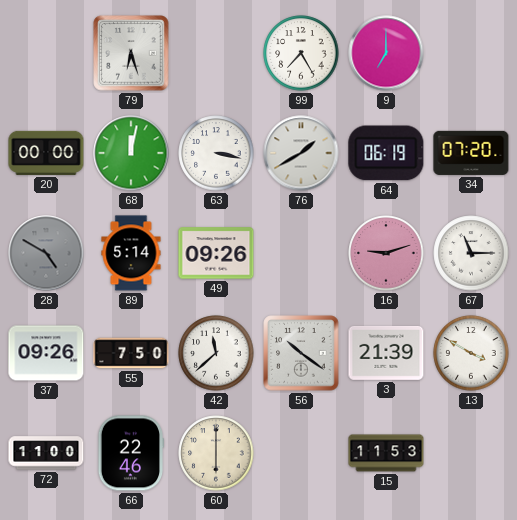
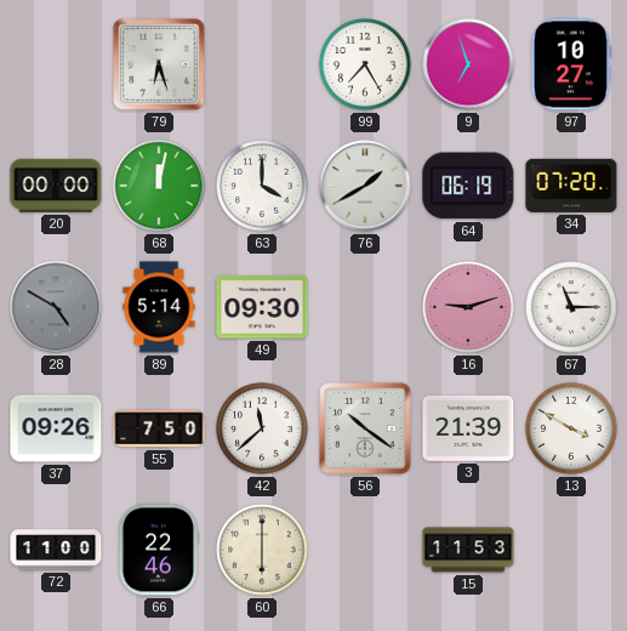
9: 7:00 -> 6:57 (468, 64)
97: none -> 10:27 (571, 64)
63: 3:17 -> 4:00 (262, 186)
49: 09:26 -> 09:30 (262, 307)
